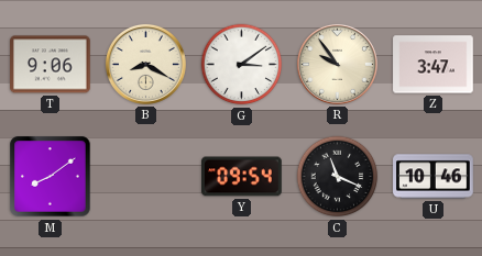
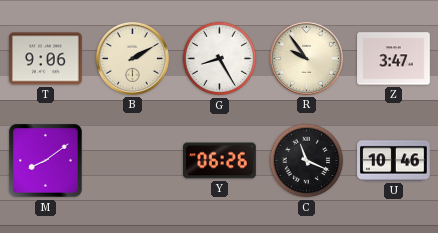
B: 8:20 -> 2:10 (132, 58)
G: 3:09 -> 8:25 (220, 59)
Y: 09:54 -> 06:26 (220, 161)
